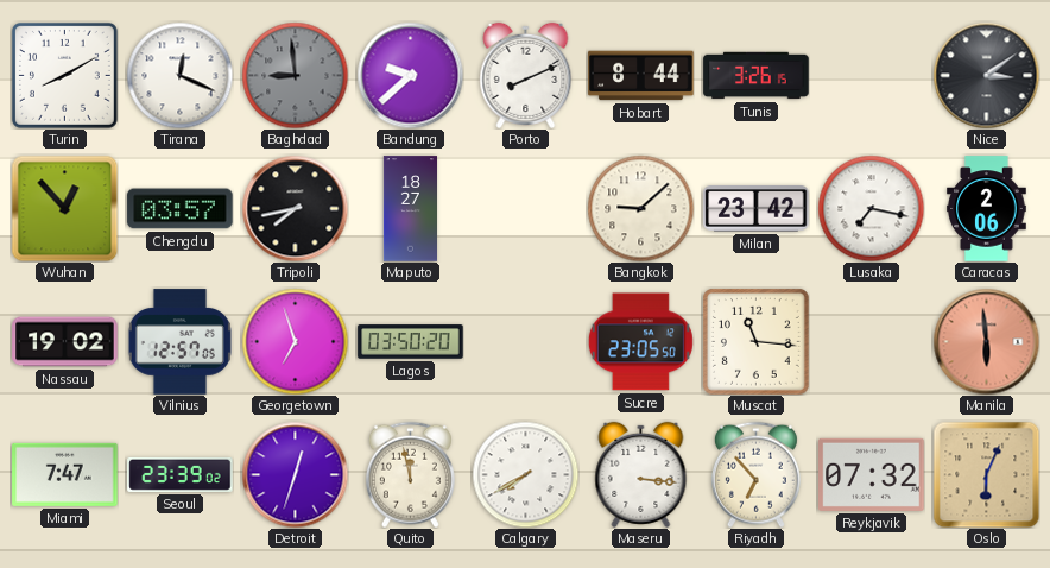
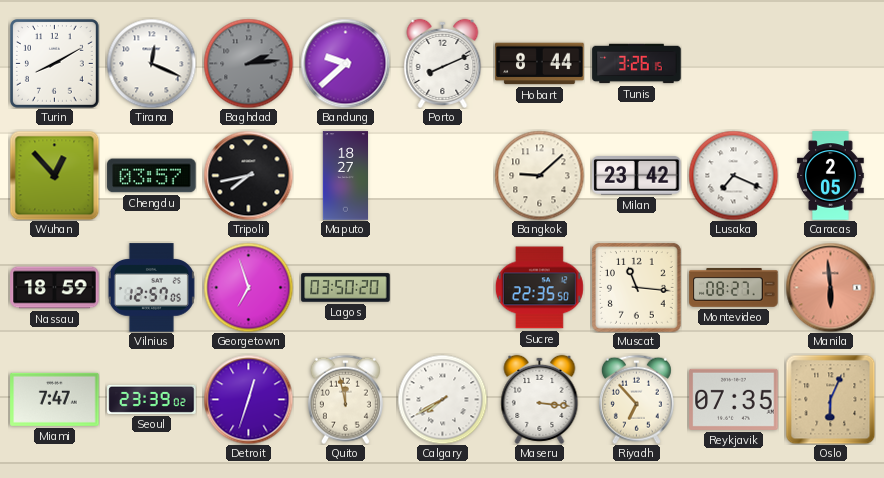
Baghdad: 8:59 -> 2:14 (248, 63)
Nice: 3:09 -> none (986, 75)
Lusaka: 7:17 -> 7:19 (733, 175)
Caracas: 2:06 -> 2:05 (831, 176)
Nassau: 19:02 -> 18:59 (55, 288)
Sucre: 23:05 -> 22:35 (539, 288)
Montevideo: none -> 08:27 (734, 288)
Reykjavik: 07:32 -> 07:35 (734, 399)
